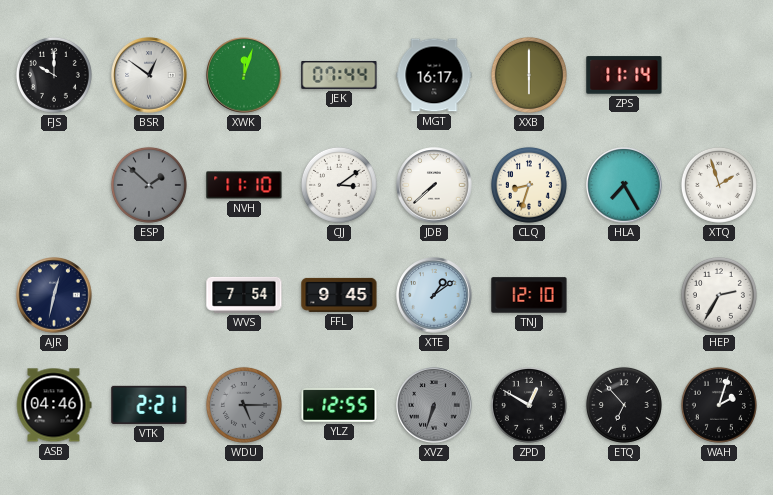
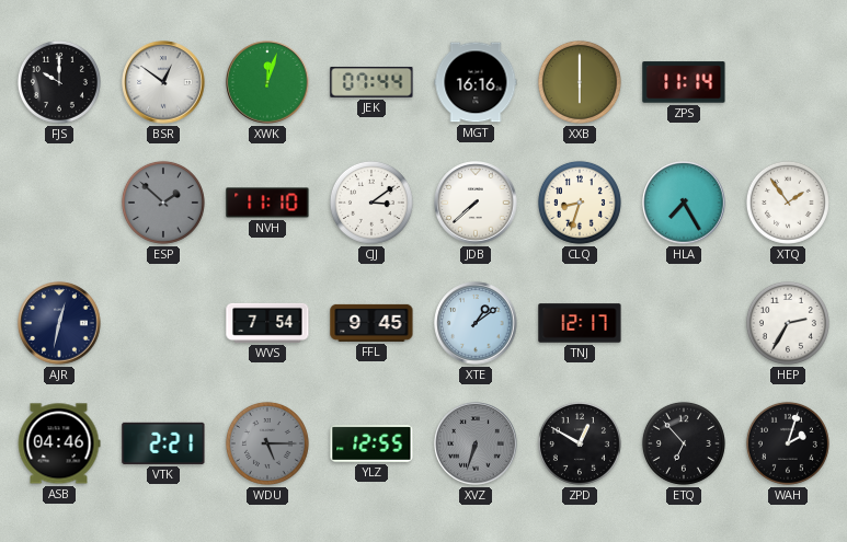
MGT: 16:17 -> 16:16 (476, 82)
XTQ: 1:57 -> 1:54 (788, 203)
TNJ: 12:10 -> 12:17 (580, 323)
